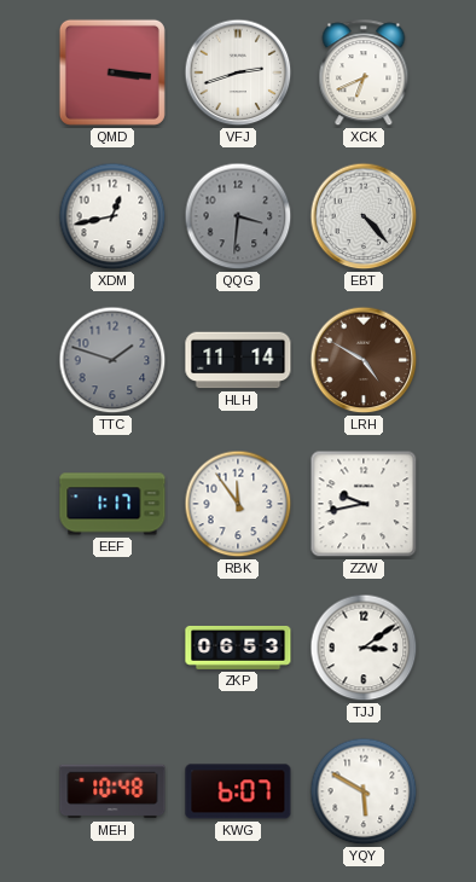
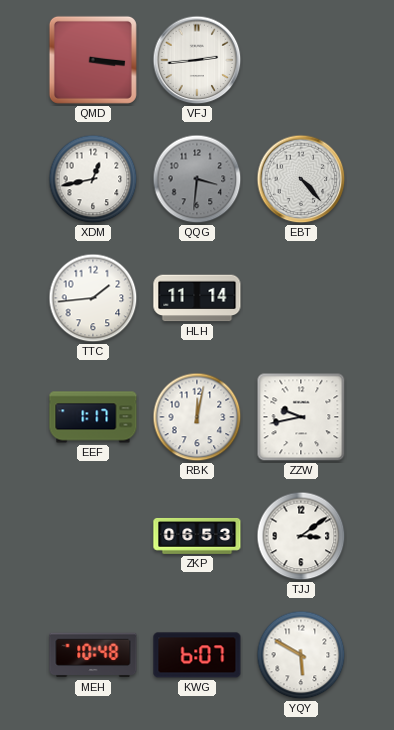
VFJ: 2:42 -> 2:44 (197, 60)
XCK: 6:41 -> none (364, 74)
TTC: 1:48 -> 1:44 (93, 298)
TTC dial: grey -> white (93, 298)
LRH: 4:50 -> none (364, 360)
RBK: 11:54 -> 12:02 (197, 417)
